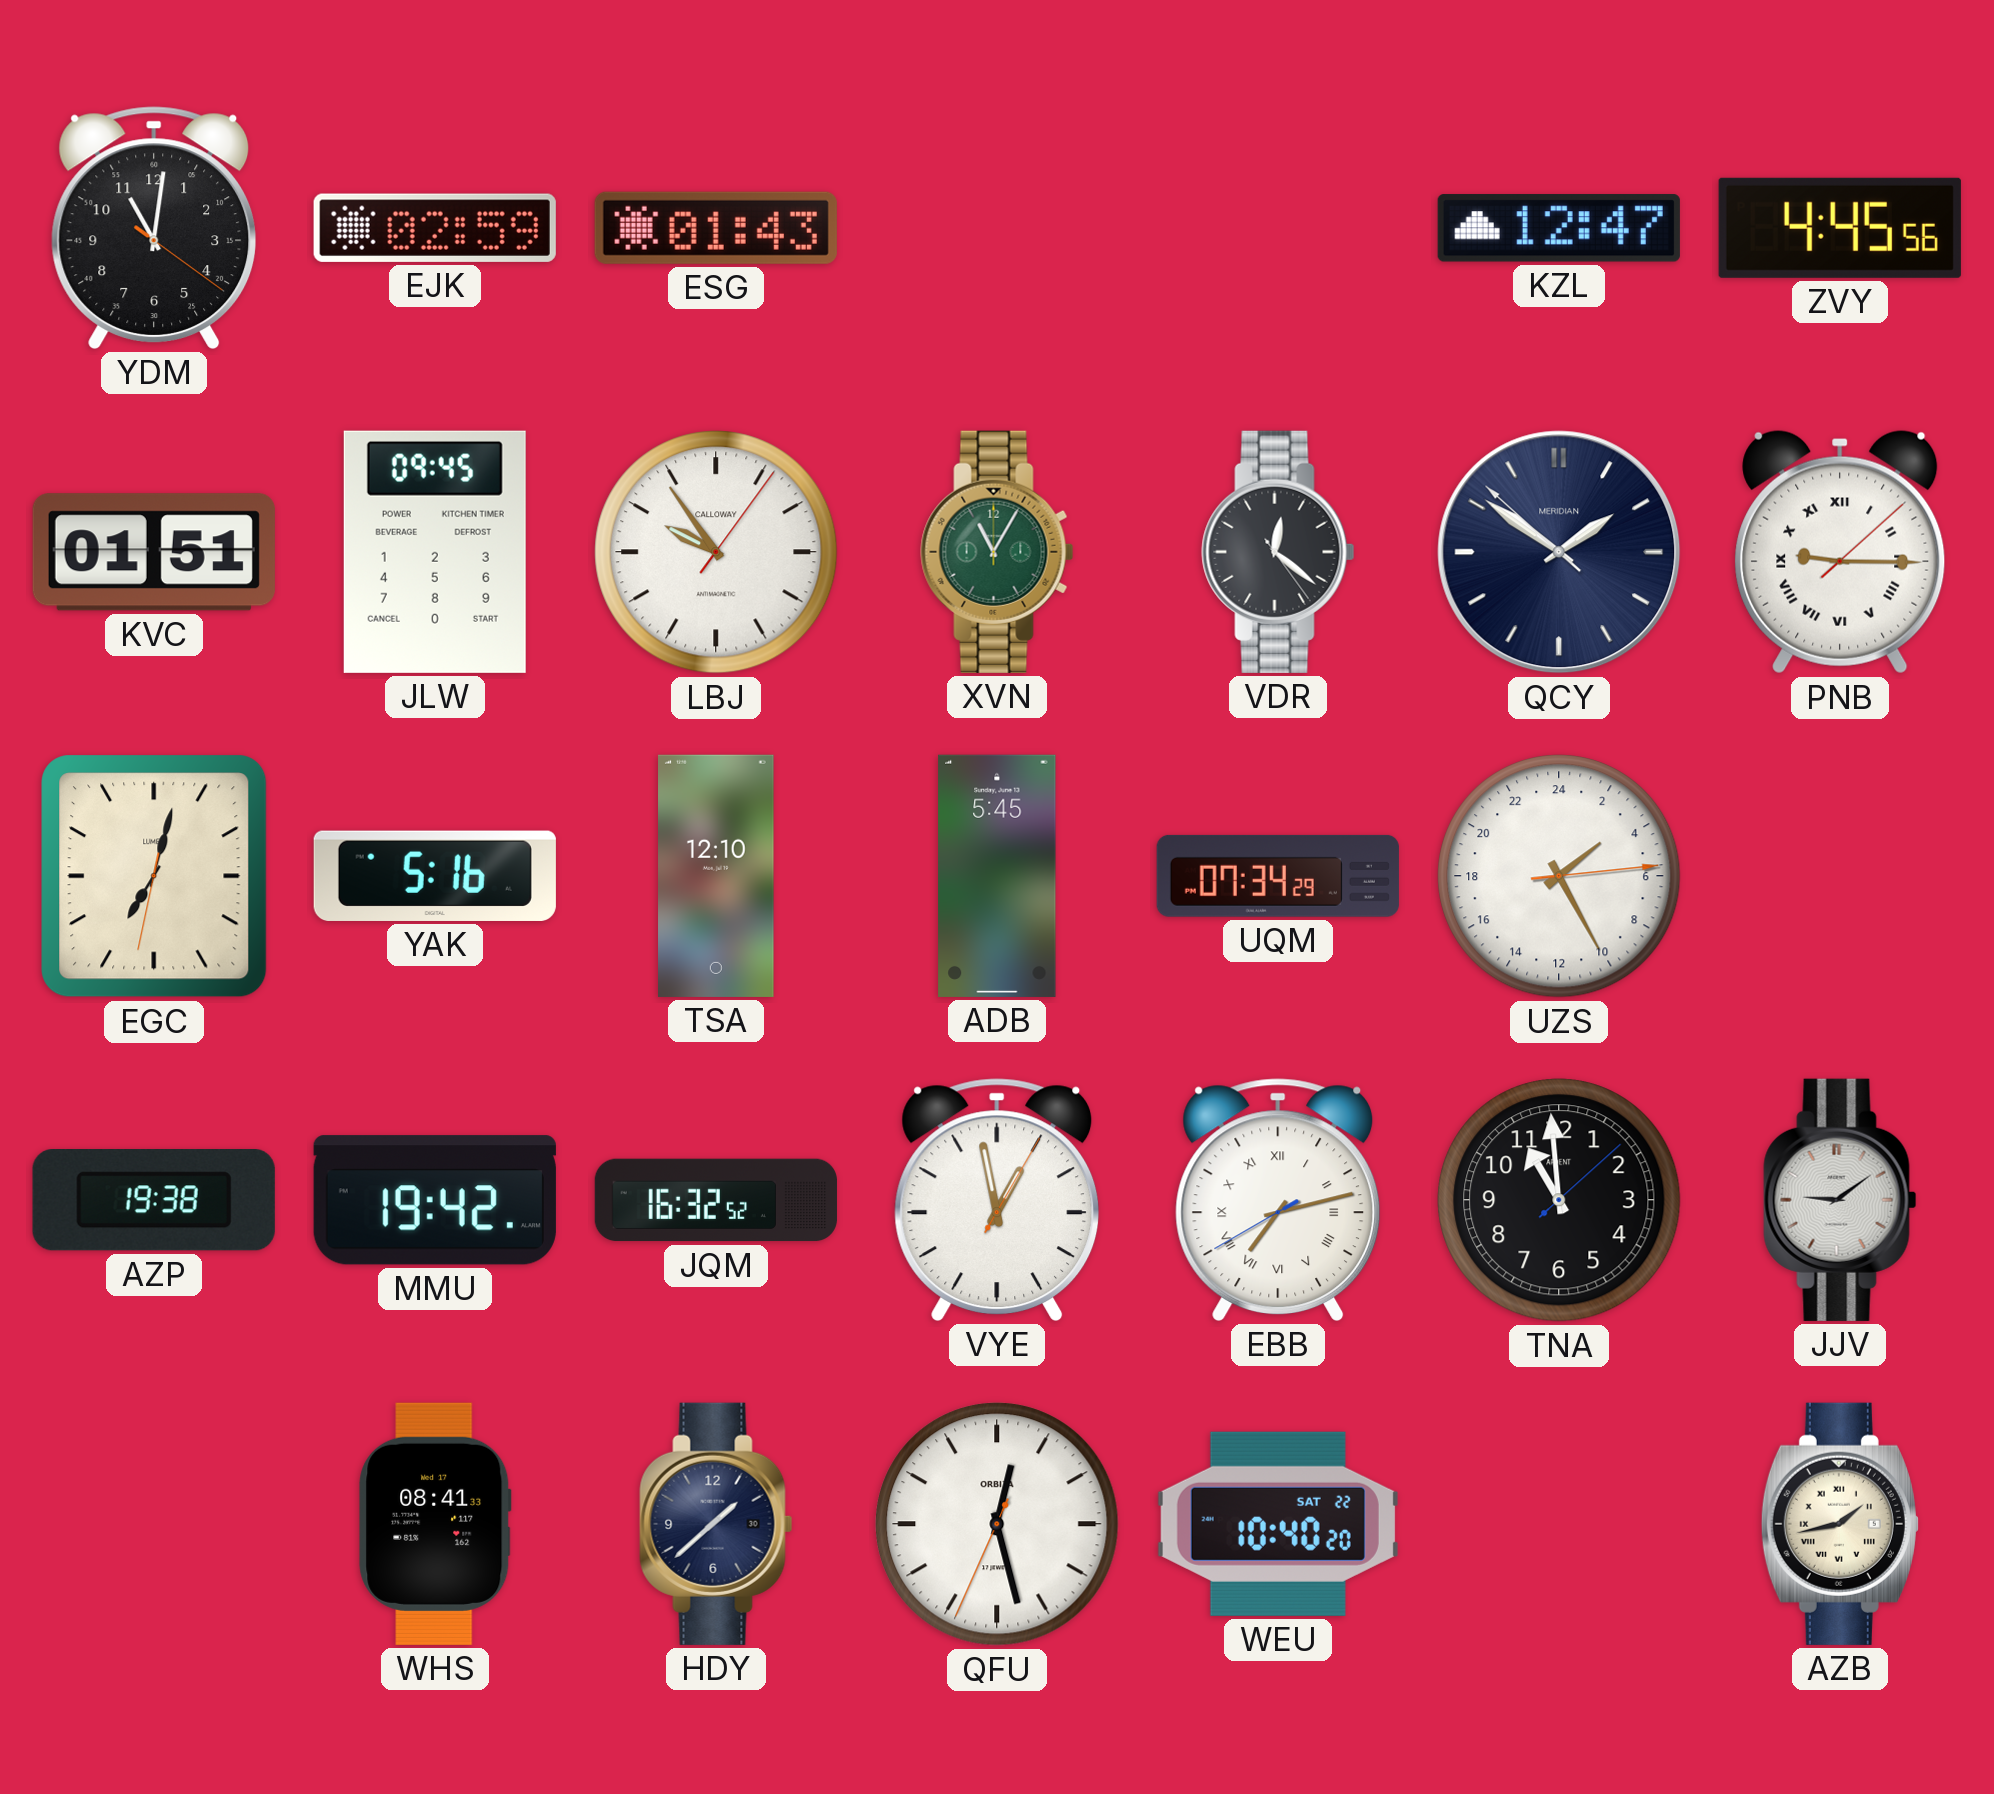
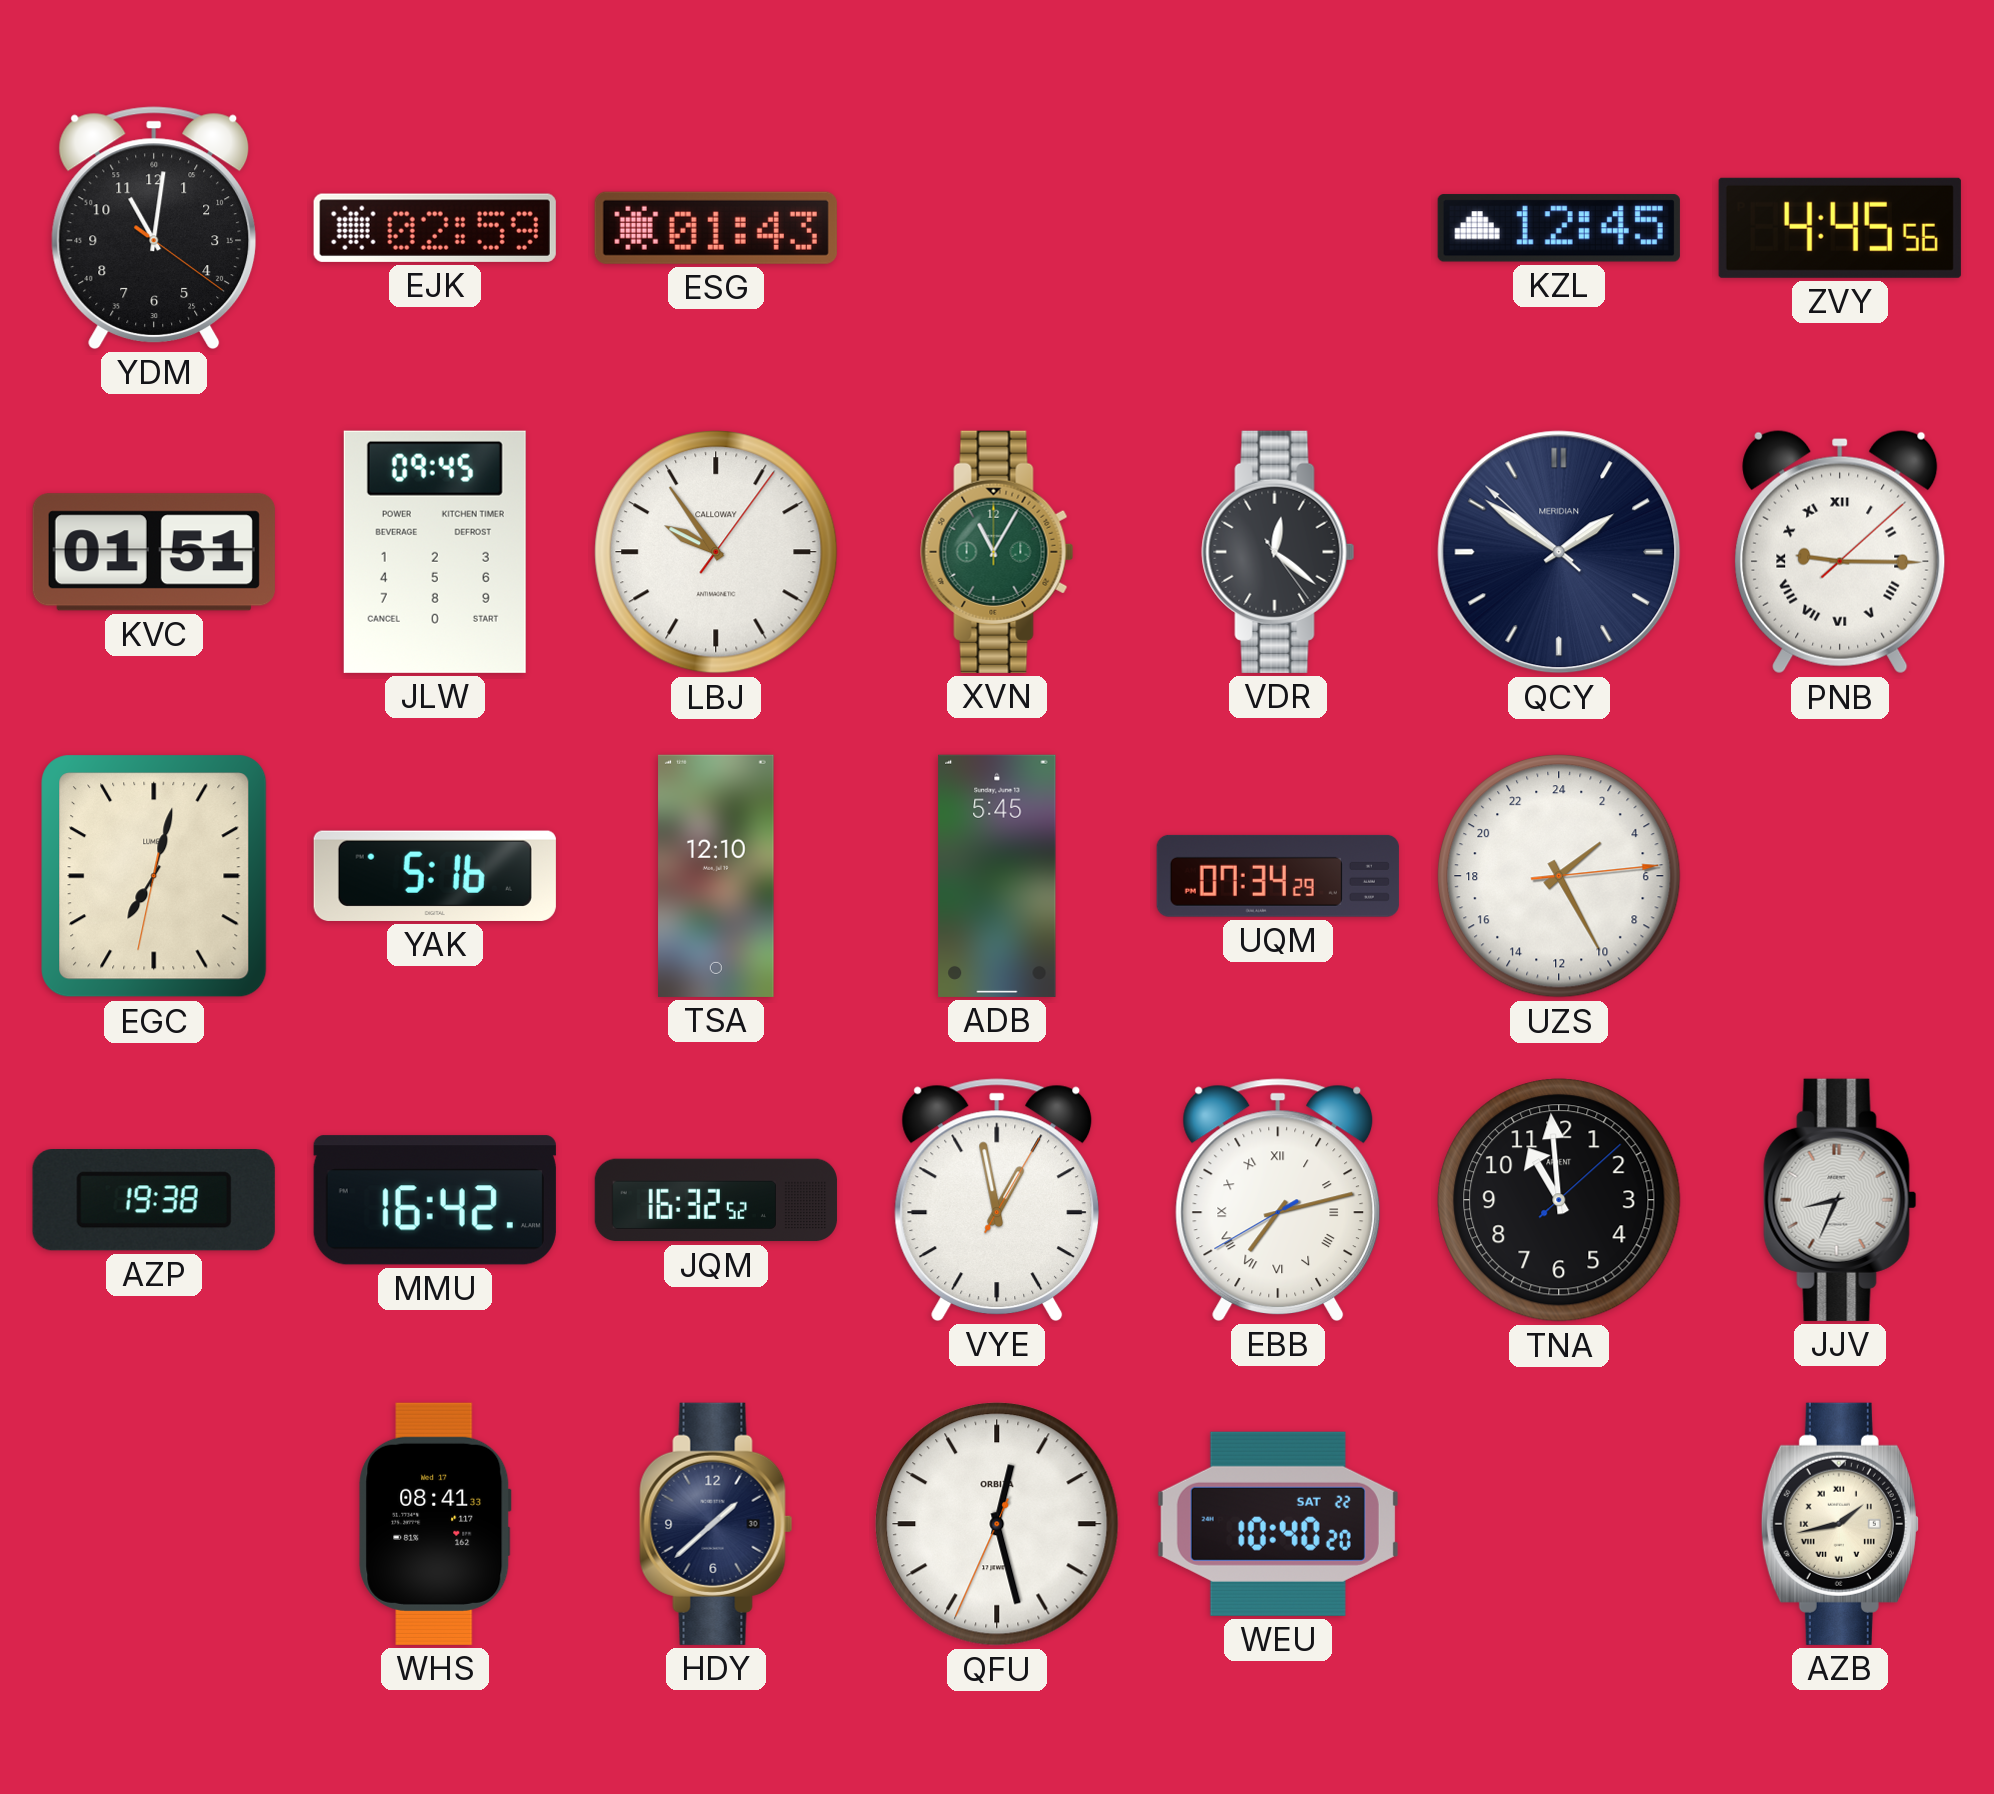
KZL: 12:47 -> 12:45 (1559, 228)
MMU: 19:42 -> 16:42 (435, 1200)
JJV: 9:09 -> 8:34 (1840, 1200)
